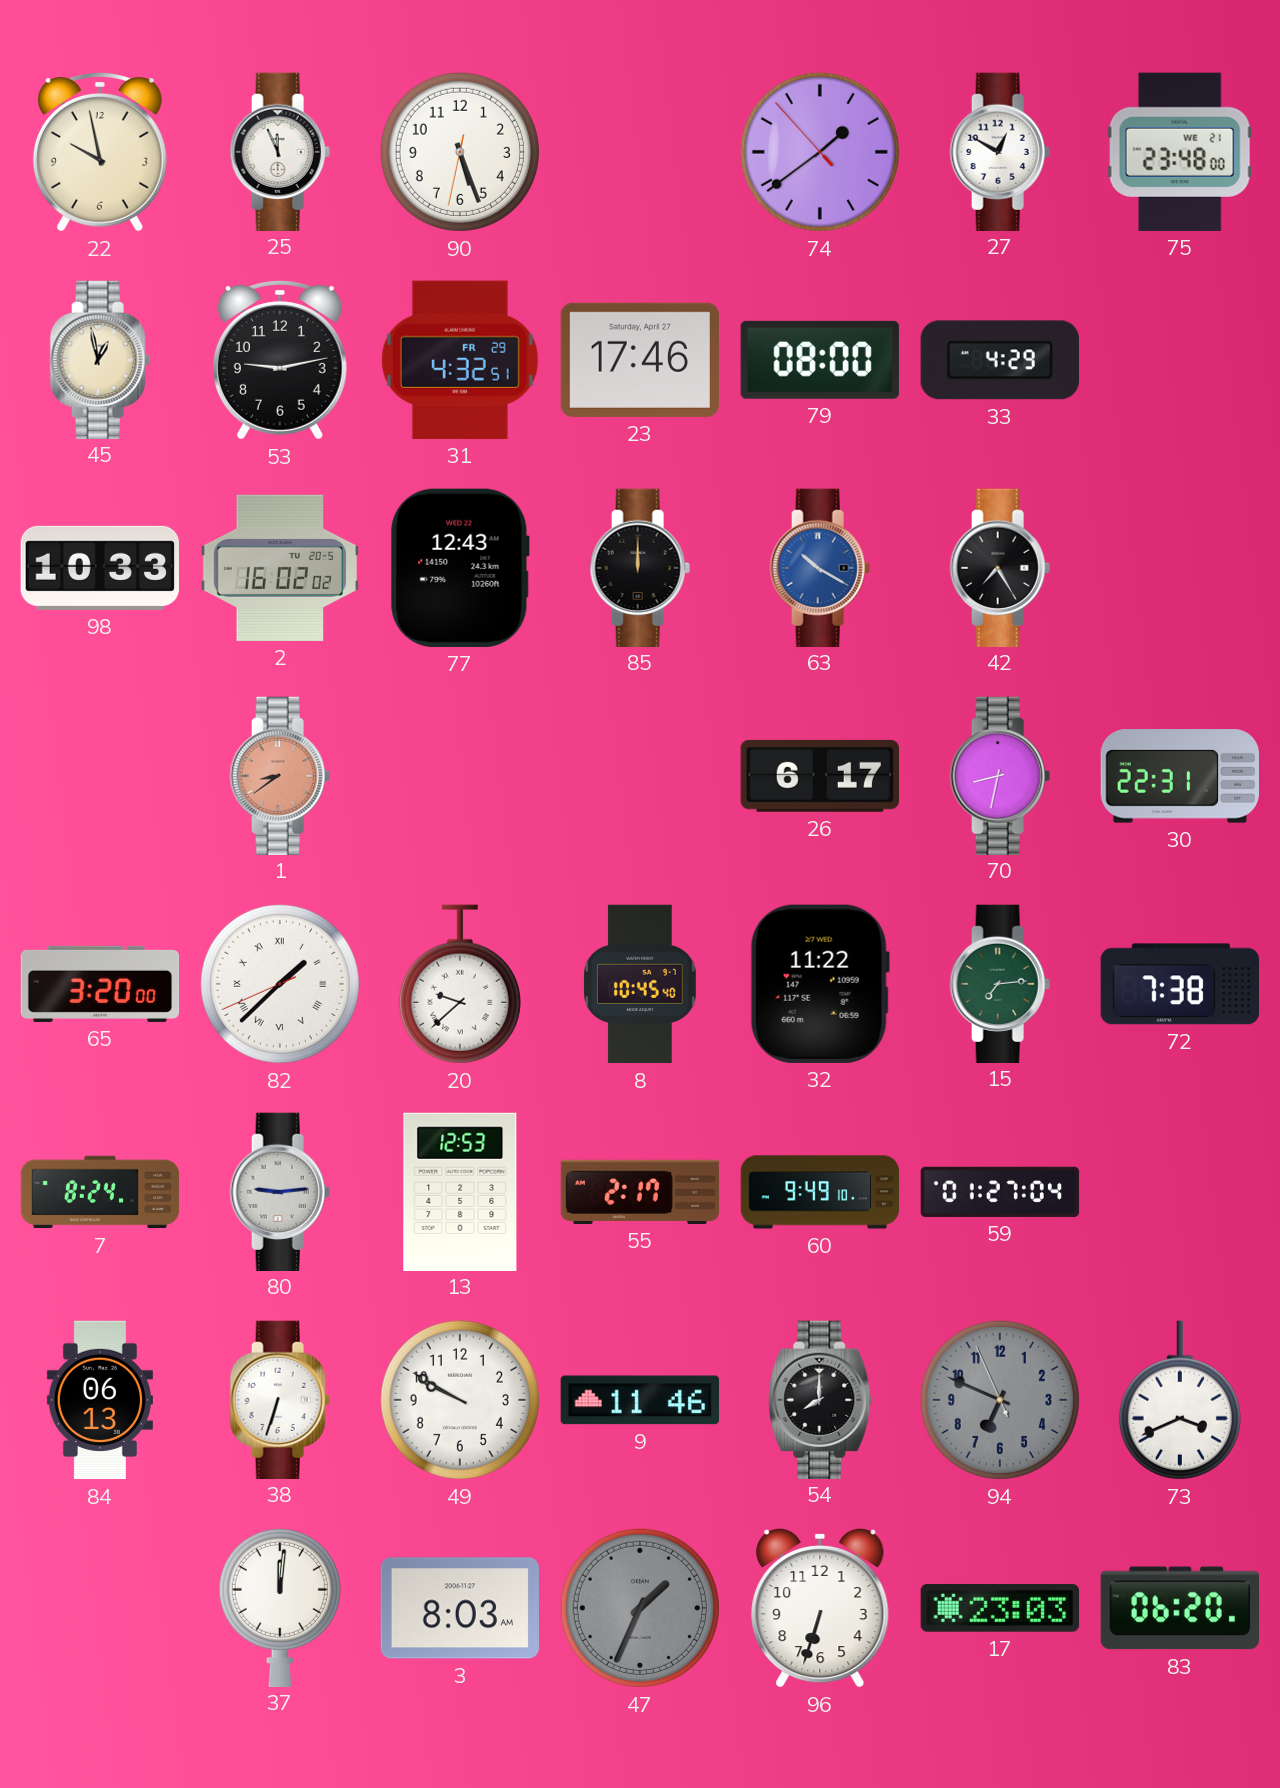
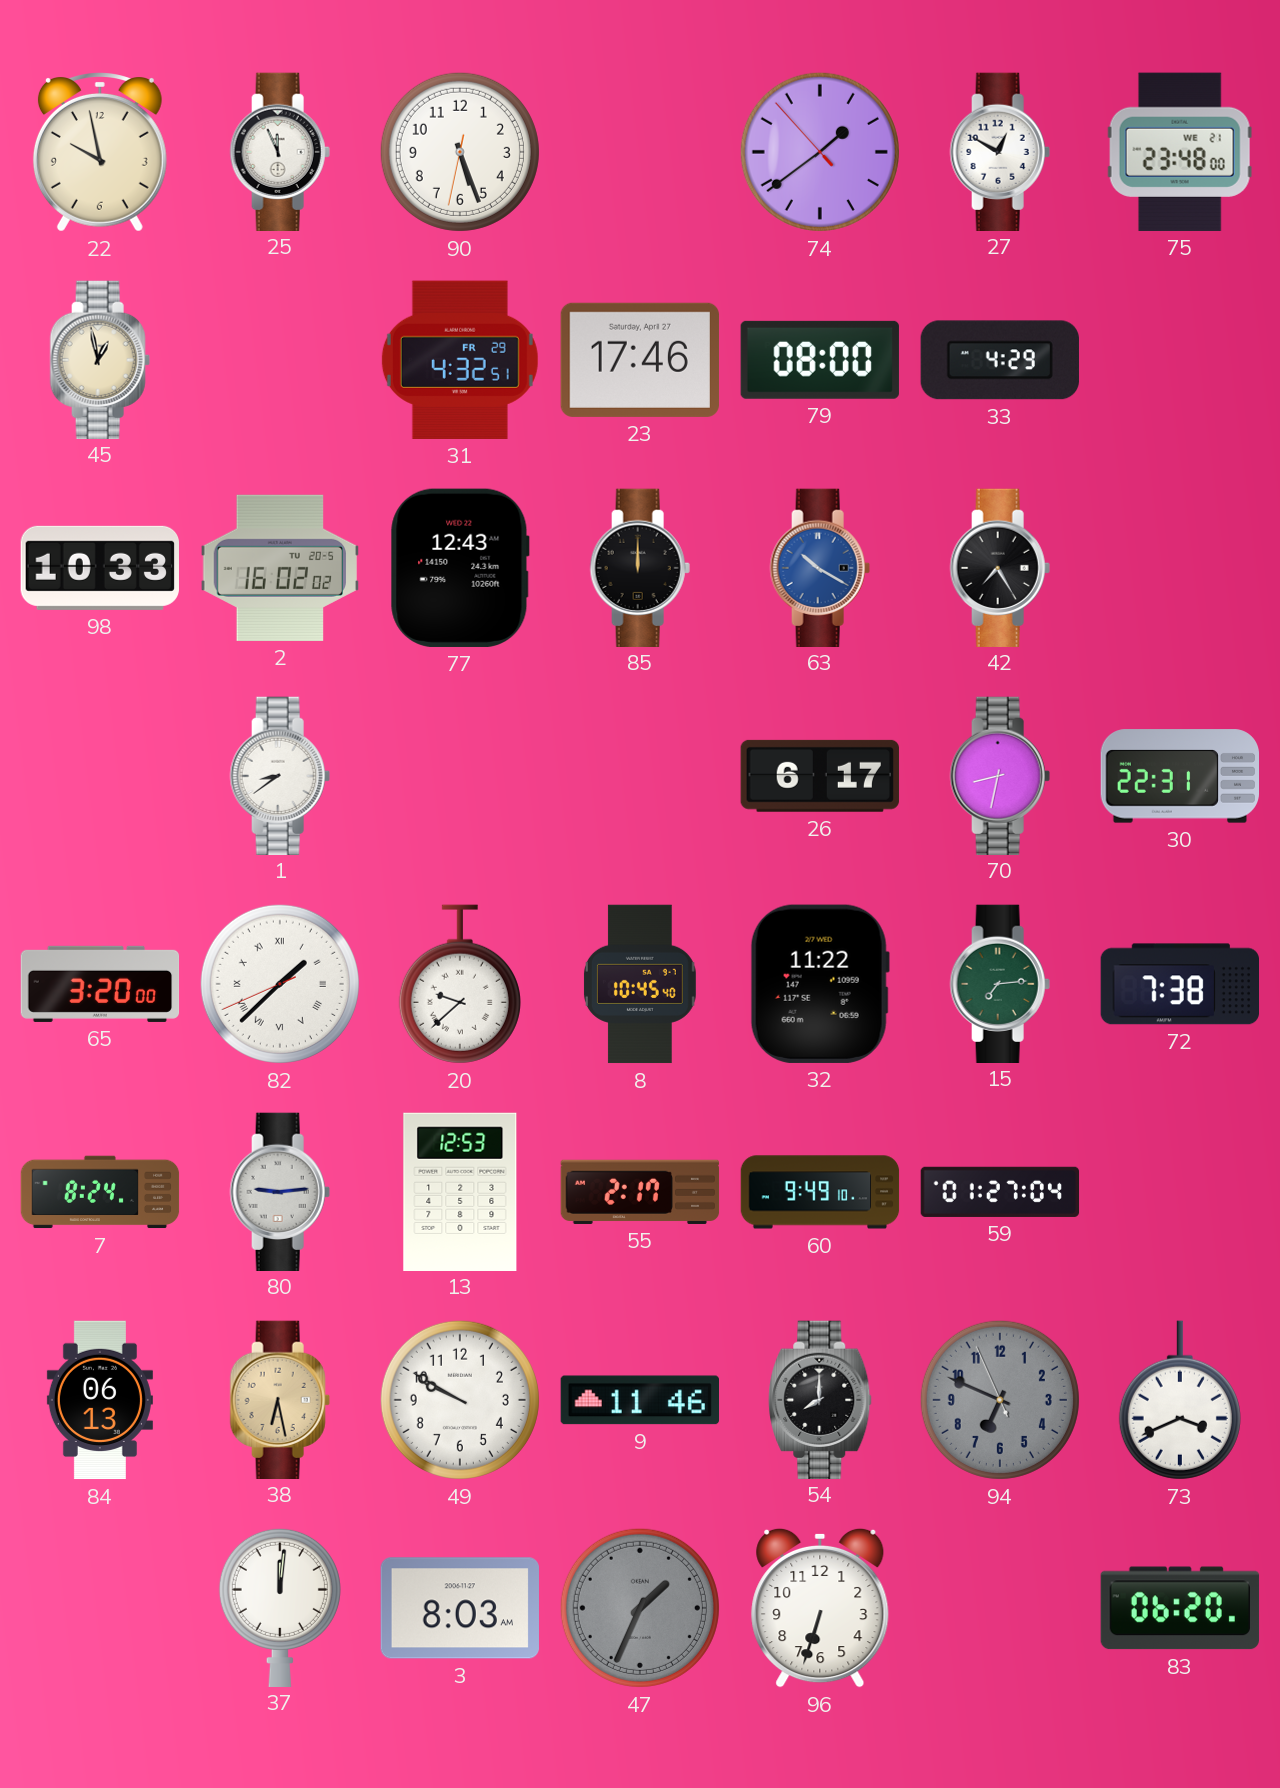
53: 9:13 -> none (280, 361)
1 dial: salmon -> white (280, 775)
38: 6:33 -> 6:28 (280, 1399)
38 dial: white -> champagne (280, 1399)
17: 23:03 -> none (999, 1608)
